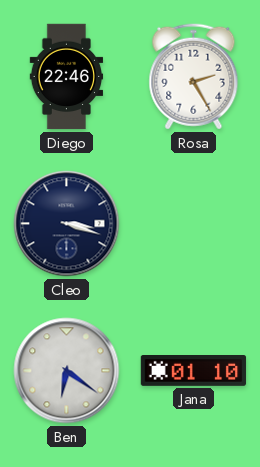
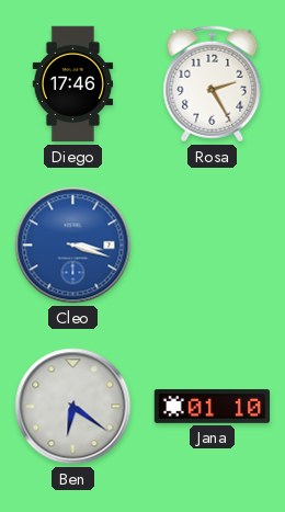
Diego: 22:46 -> 17:46 (73, 84)
Cleo dial: navy -> blue (73, 246)
